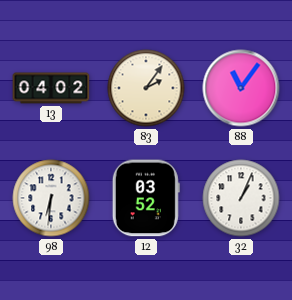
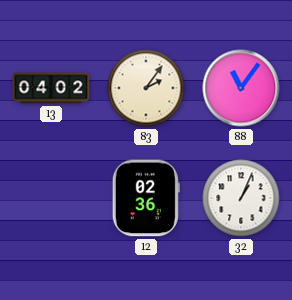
98: 6:31 -> none (51, 198)
12: 03:52 -> 02:36 (146, 198)
